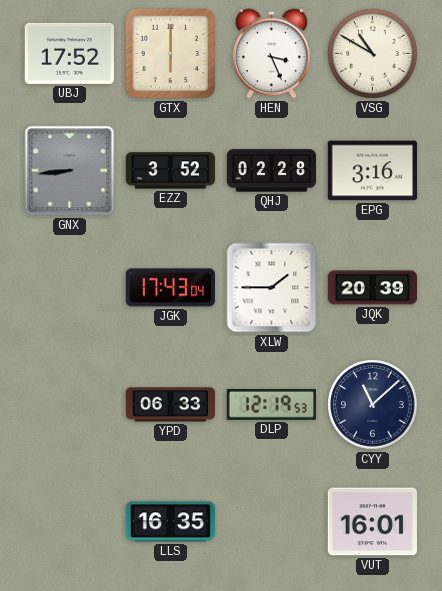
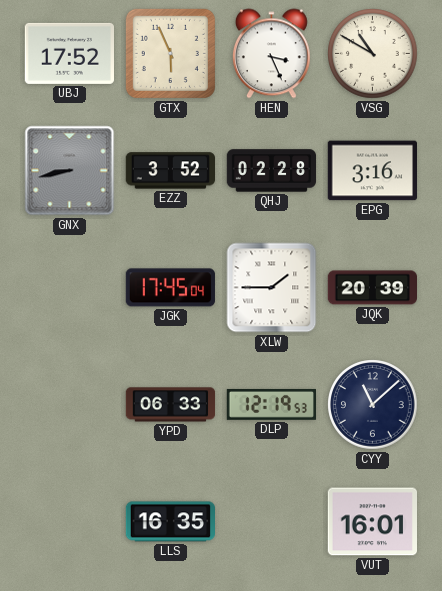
GTX: 6:00 -> 5:56 (170, 53)
GNX: 8:44 -> 8:43 (70, 171)
JGK: 17:43 -> 17:45 (170, 288)
